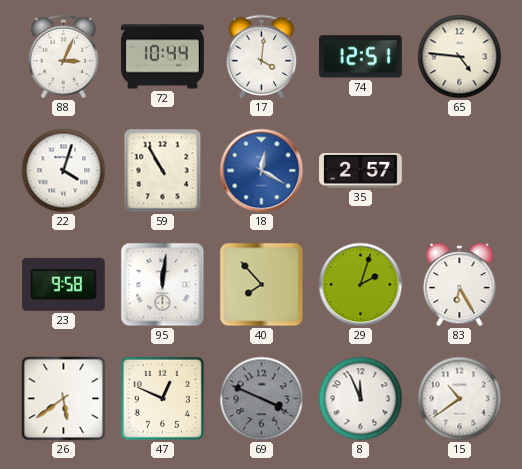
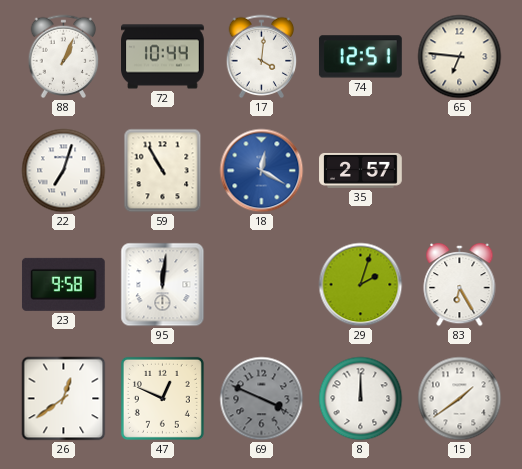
88: 3:04 -> 1:04 (64, 57)
65: 4:46 -> 6:46 (460, 57)
22: 4:03 -> 7:03 (64, 171)
40: 7:53 -> none (262, 285)
26: 5:39 -> 12:39 (64, 399)
8: 11:56 -> 12:00 (361, 399)
15: 10:39 -> 1:39 (460, 399)
